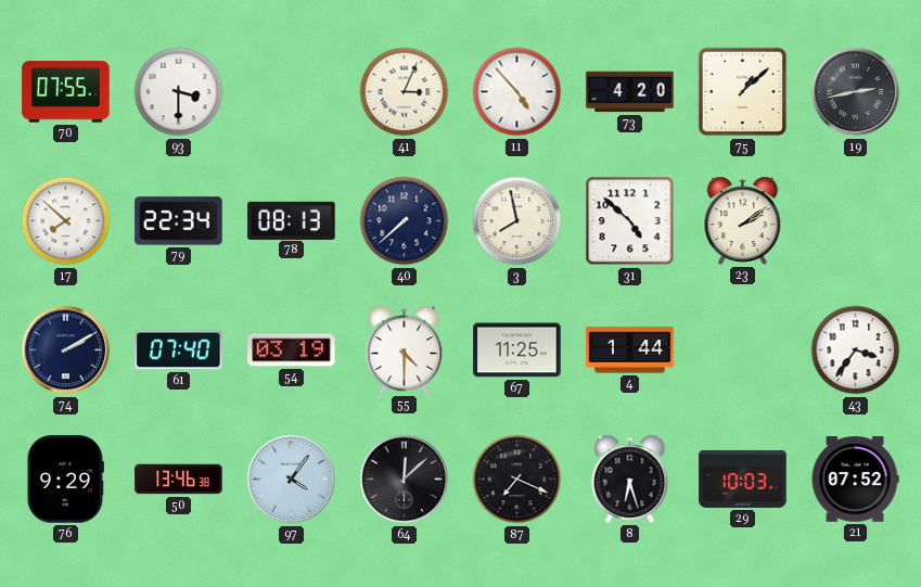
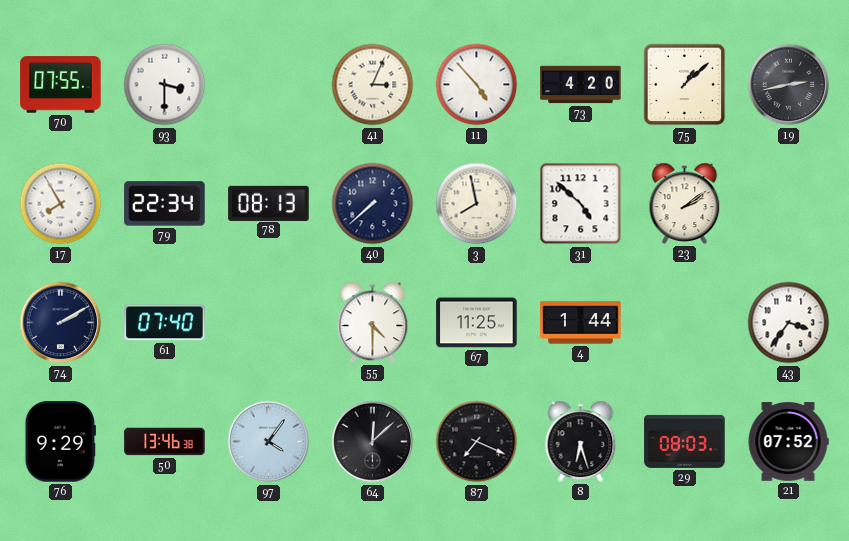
17: 7:52 -> 7:55 (61, 204)
54: 03:19 -> none (292, 350)
29: 10:03 -> 08:03 (685, 441)
